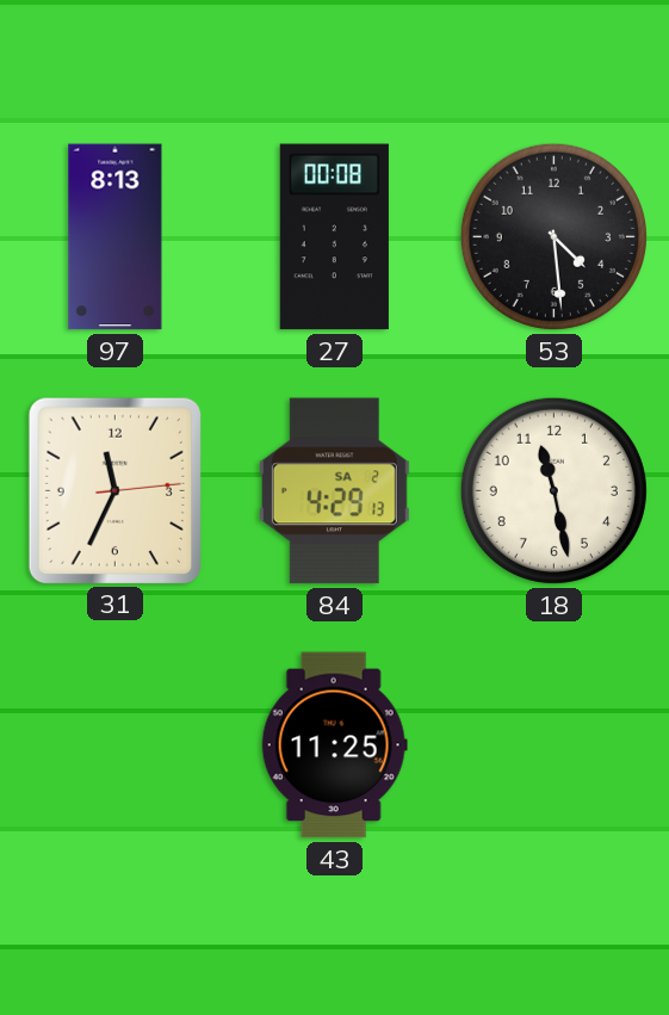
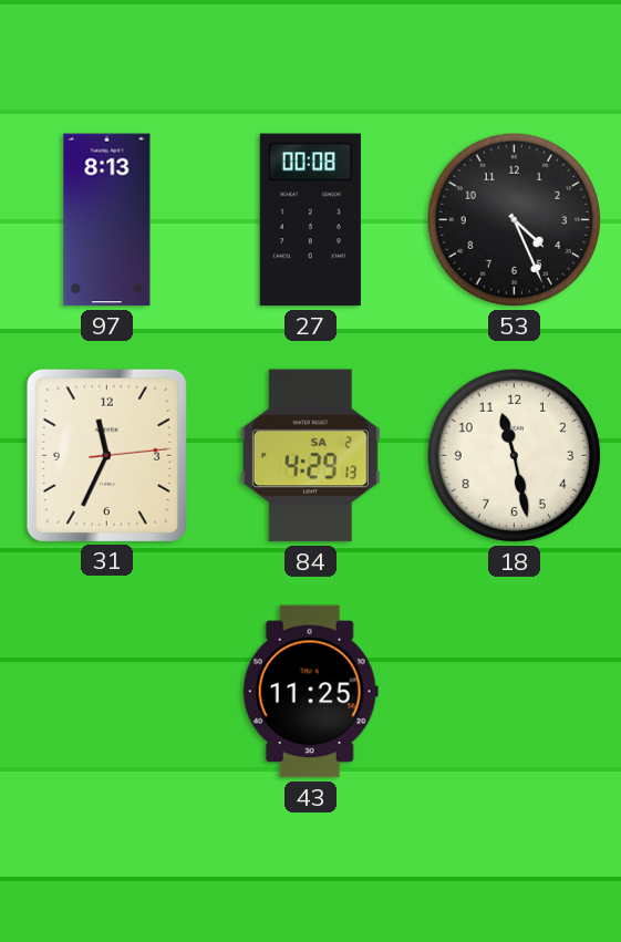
53: 4:29 -> 4:26 (514, 219)
